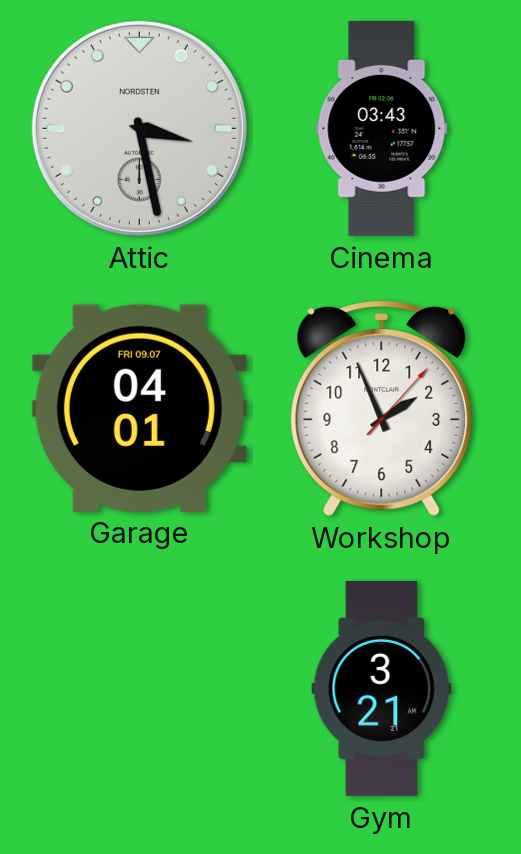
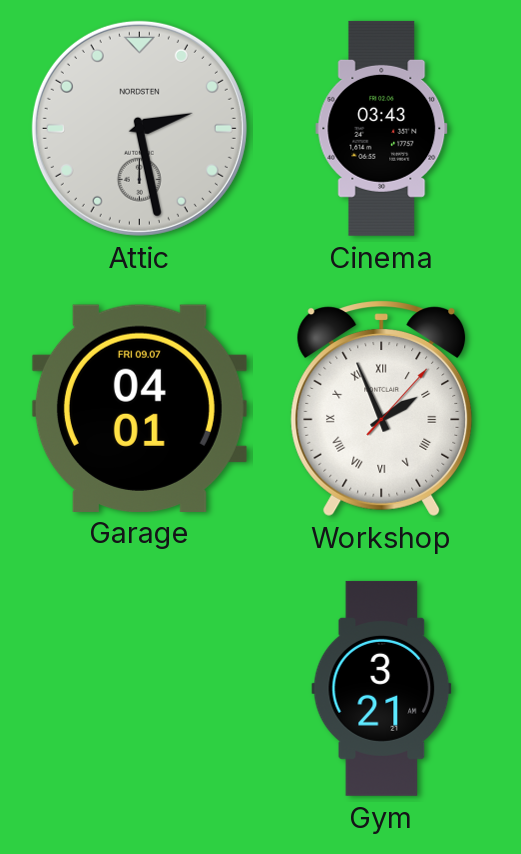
Attic: 3:28 -> 2:28 (139, 128)
Workshop numerals: Arabic -> Roman (382, 408)
